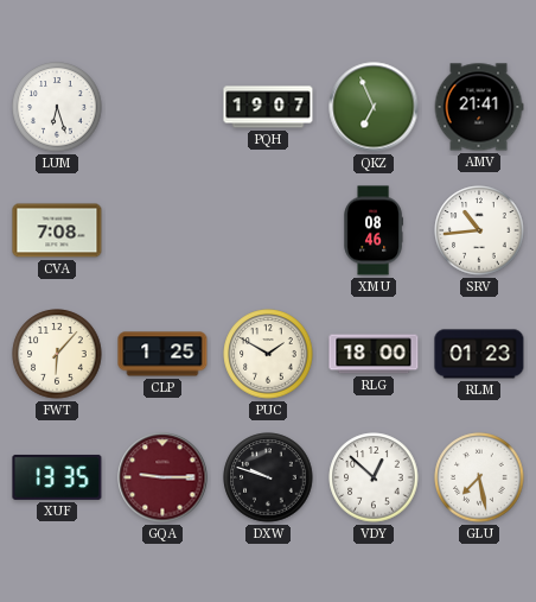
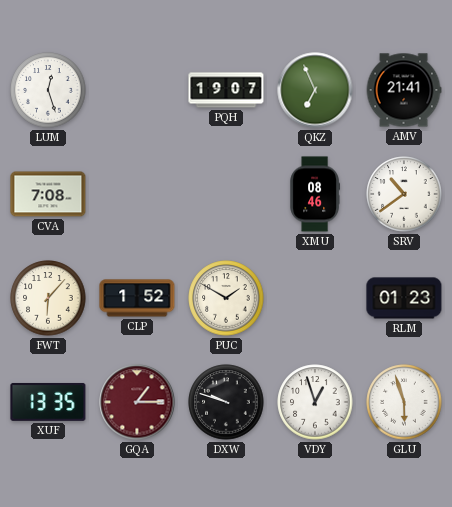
LUM: 6:27 -> 12:27 (48, 90)
SRV: 10:44 -> 10:39 (404, 194)
CLP: 1:25 -> 1:52 (137, 298)
RLG: 18:00 -> none (374, 354)
GQA: 9:15 -> 1:15 (137, 402)
VDY: 12:52 -> 12:57 (315, 402)
GLU: 7:28 -> 5:57 (404, 402)
